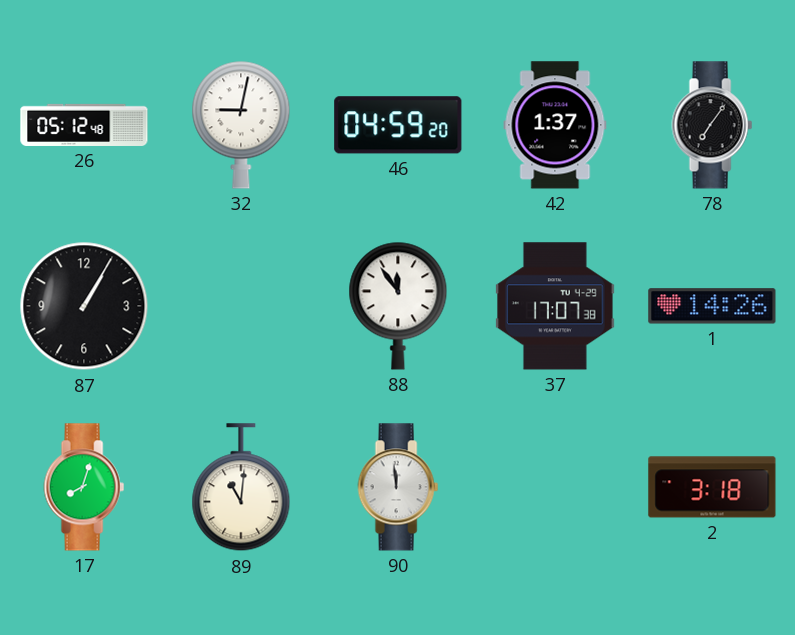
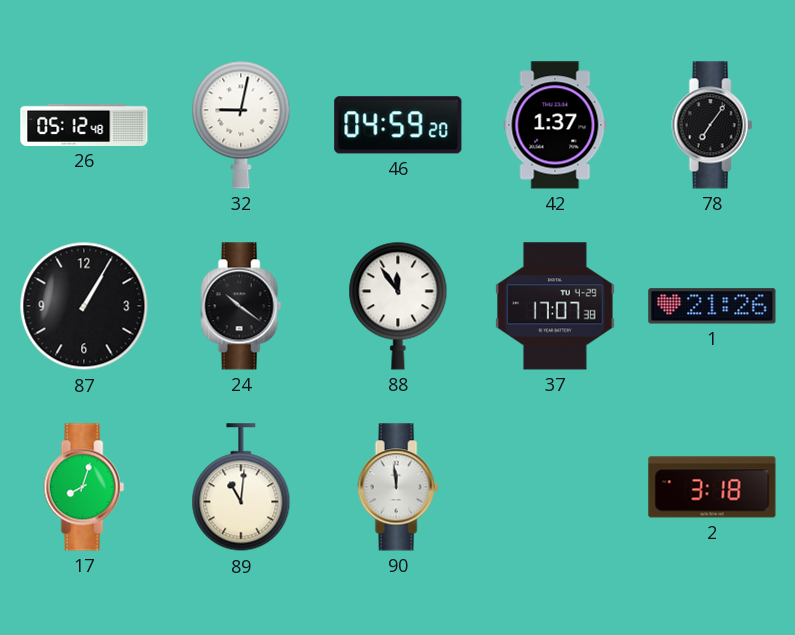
24: none -> 10:21 (241, 306)
1: 14:26 -> 21:26 (712, 306)
